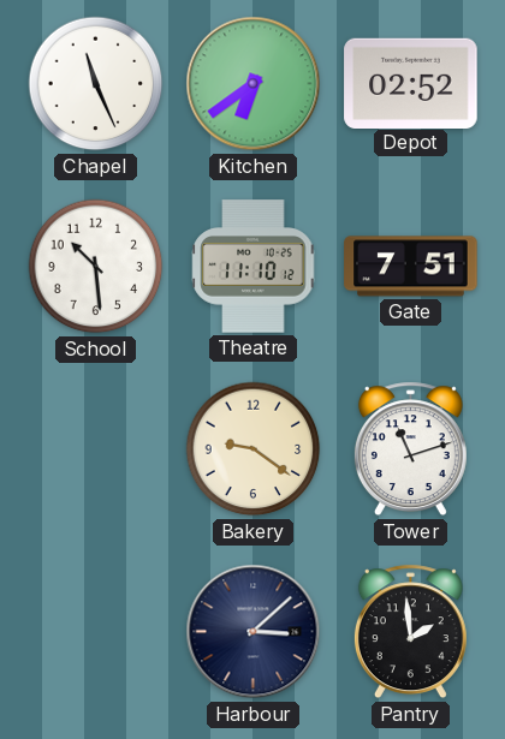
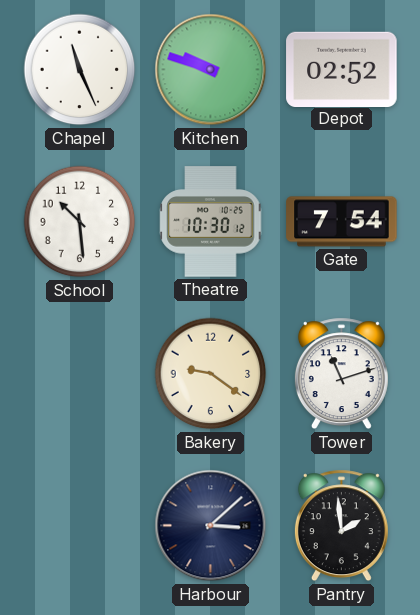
Kitchen: 6:39 -> 9:48 (211, 70)
Theatre: 11:10 -> 10:30 (211, 222)
Gate: 7:51 -> 7:54 (342, 222)
